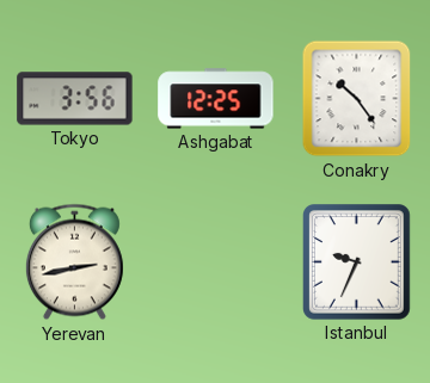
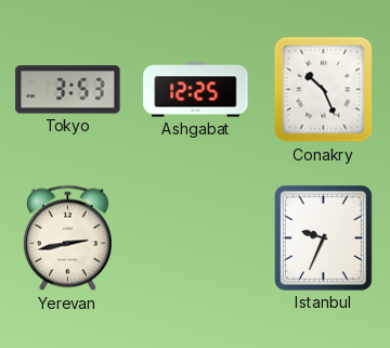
Tokyo: 3:56 -> 3:53 (68, 90)
Conakry: 10:24 -> 10:26 (324, 90)
